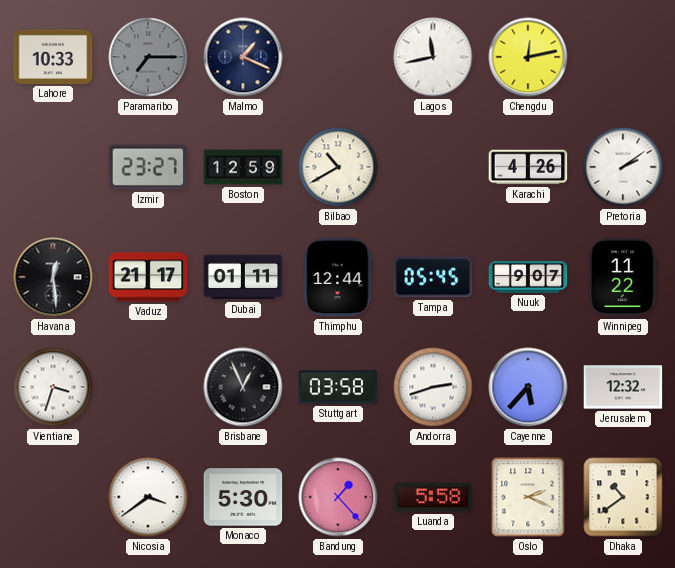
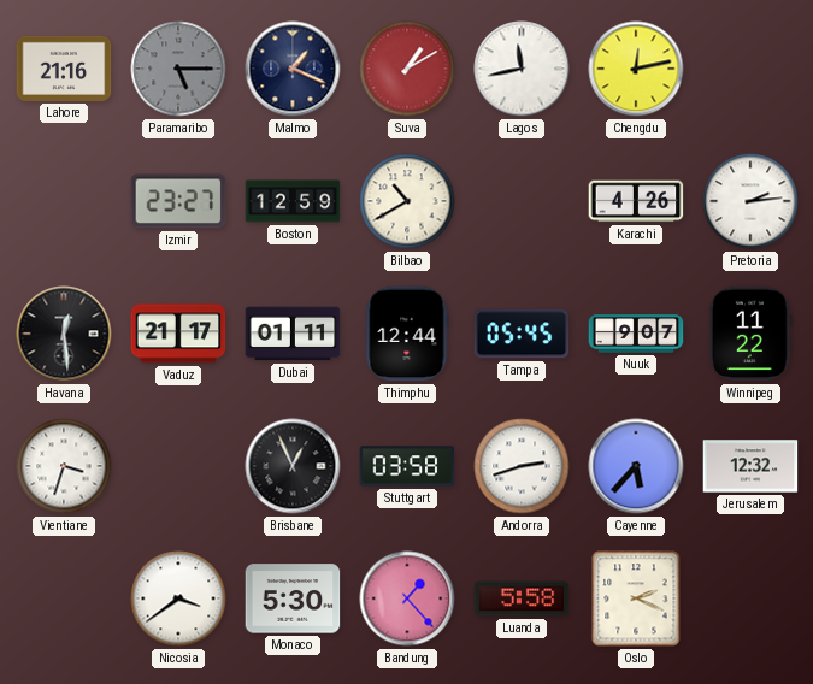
Lahore: 10:33 -> 21:16 (64, 69)
Paramaribo: 7:15 -> 5:15 (178, 69)
Suva: none -> 1:10 (407, 69)
Pretoria: 2:09 -> 2:14 (750, 201)
Dhaka: 10:39 -> none (623, 497)
